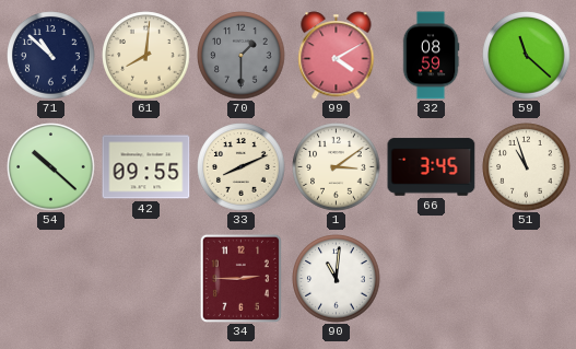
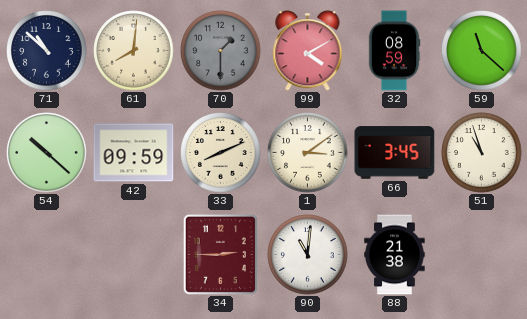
42: 09:55 -> 09:59 (134, 153)
88: none -> 21:38 (395, 255)
